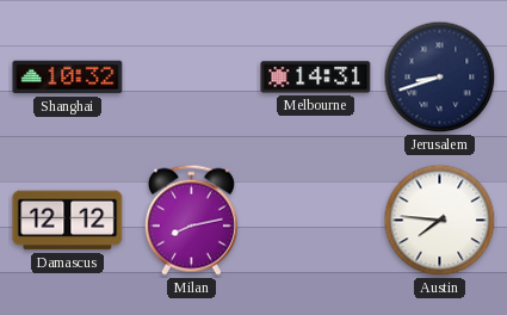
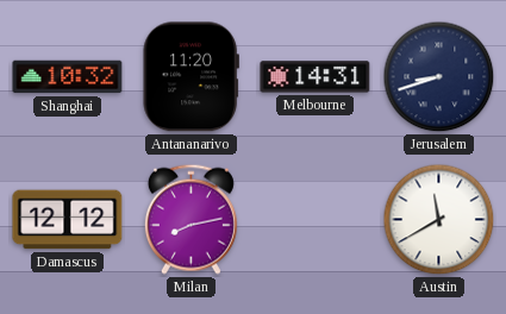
Antananarivo: none -> 11:20 (190, 77)
Austin: 7:46 -> 11:40 (439, 220)
